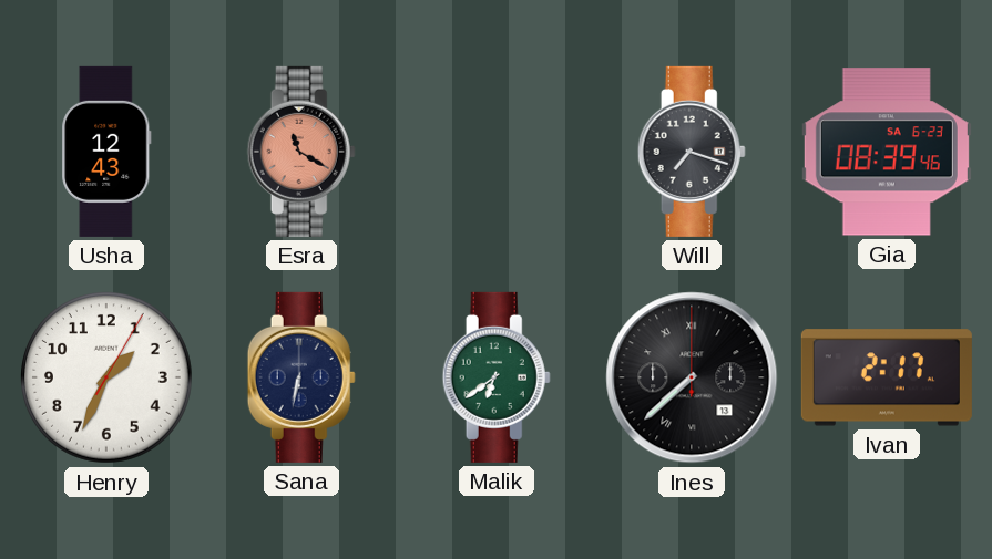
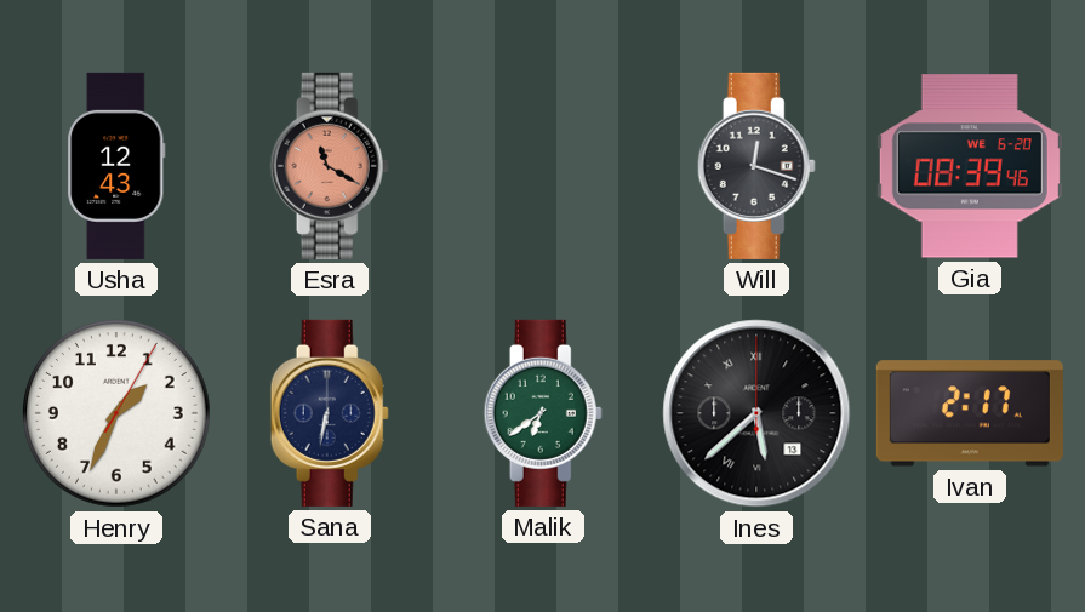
Will: 7:18 -> 12:18 (756, 166)
Gia date: SA 6-23 -> WE 6-20 (970, 166)
Ines: 7:38 -> 5:38 (756, 413)
